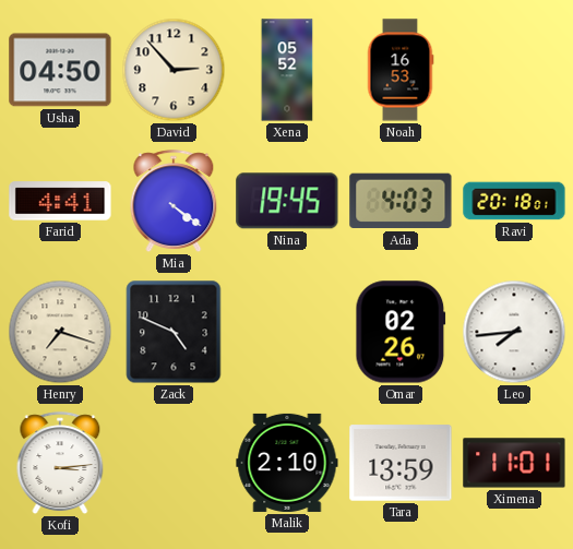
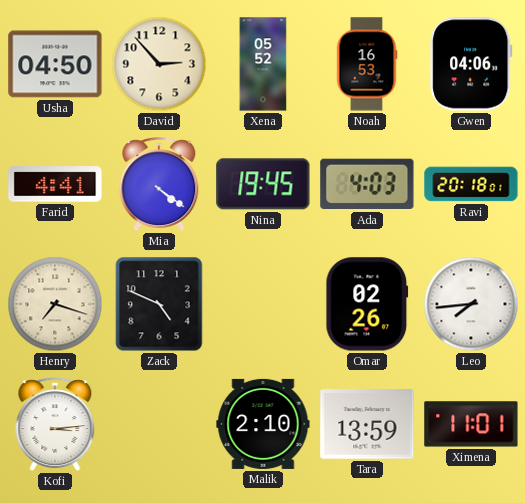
Gwen: none -> 04:06 (471, 64)
